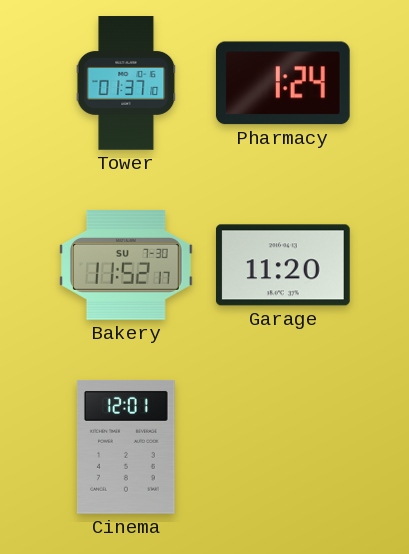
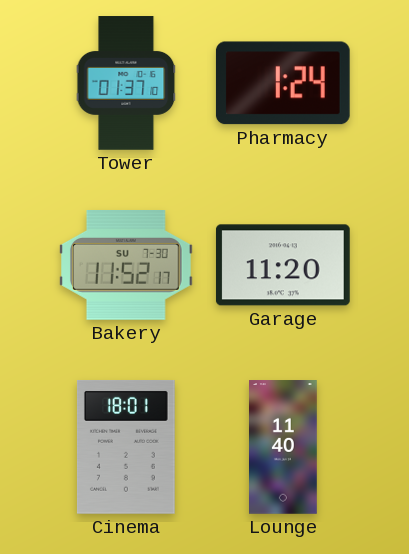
Cinema: 12:01 -> 18:01 (126, 448)
Lounge: none -> 11:40 (284, 447)
